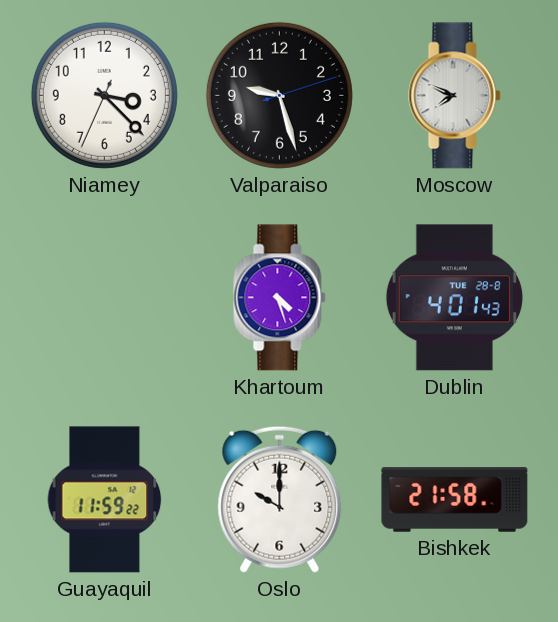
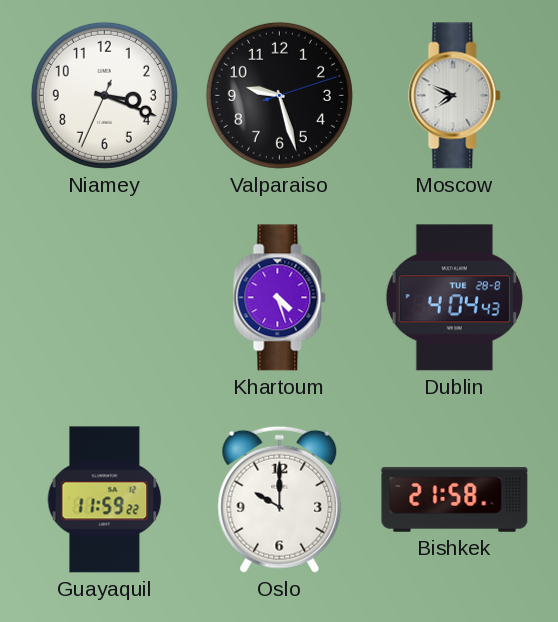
Niamey: 3:22 -> 3:18 (104, 95)
Dublin: 4:01 -> 4:04 (454, 298)
